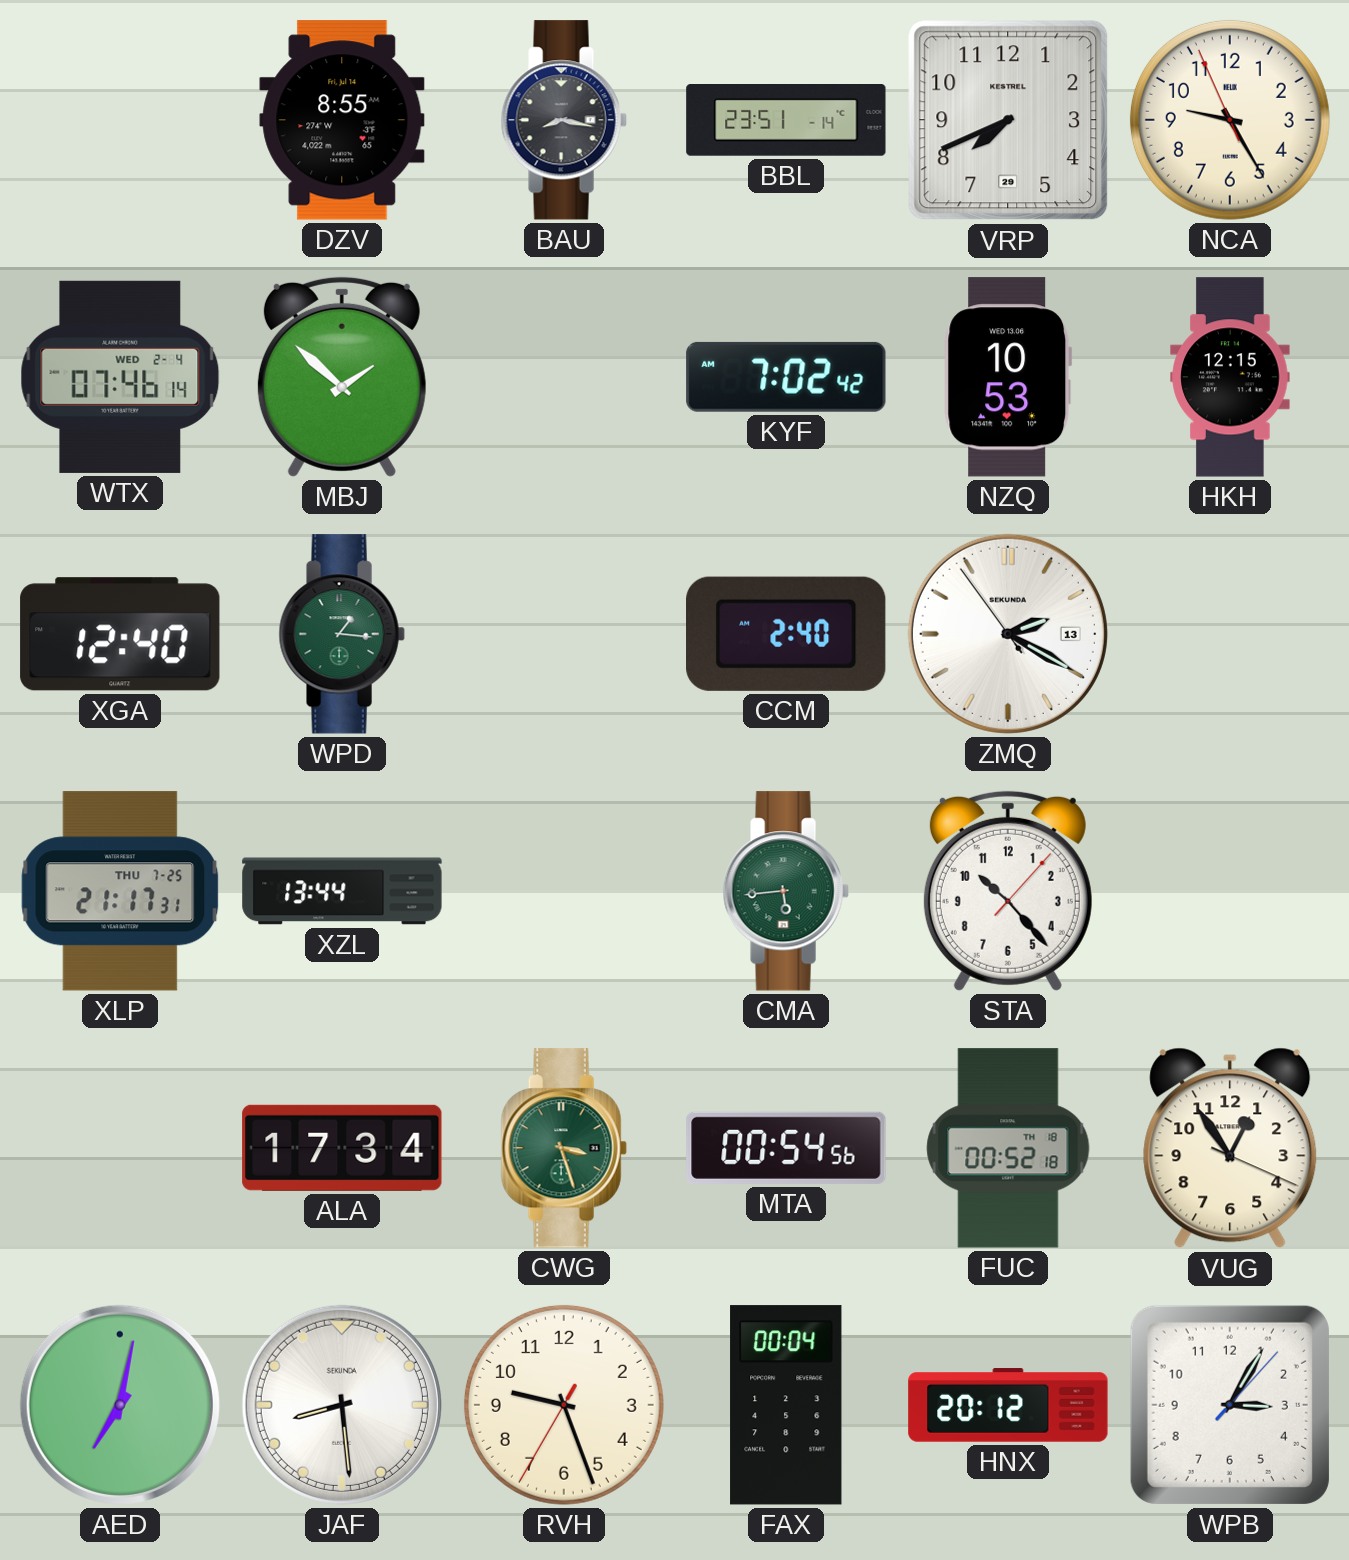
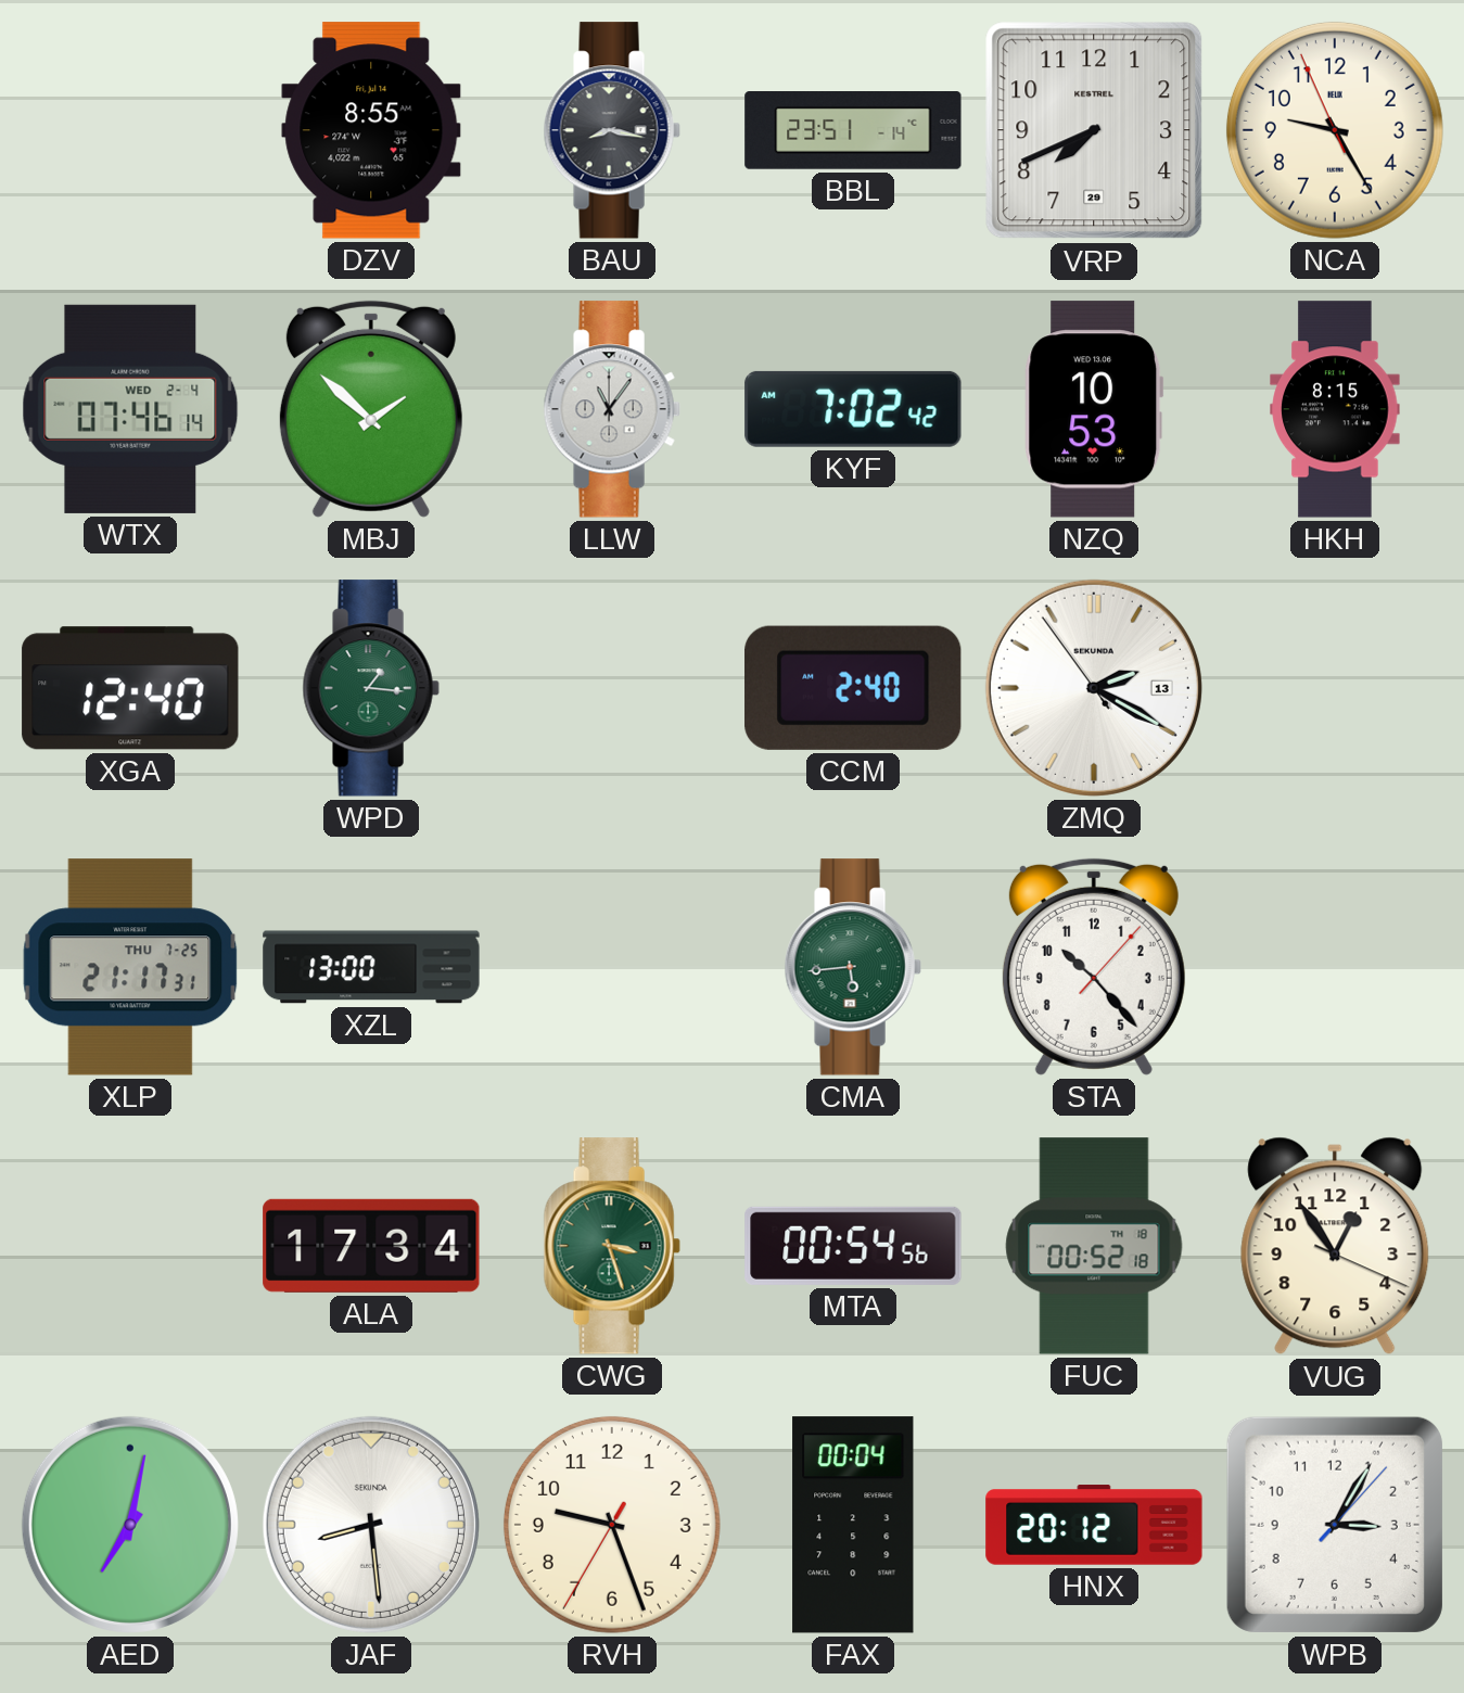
LLW: none -> 11:06 (612, 409)
HKH: 12:15 -> 8:15 (1335, 409)
XZL: 13:44 -> 13:00 (371, 967)
